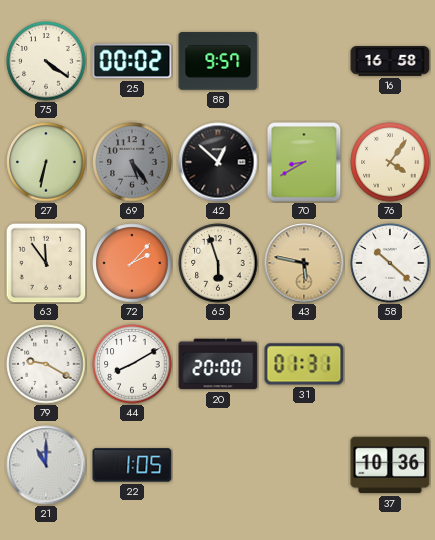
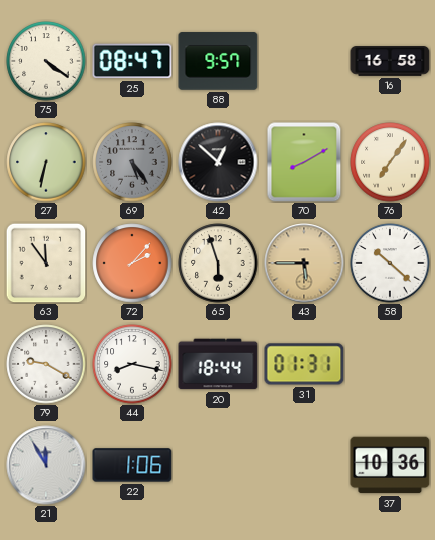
25: 00:02 -> 08:47 (132, 61)
70: 8:40 -> 8:10 (304, 162)
76: 4:06 -> 7:06 (390, 162)
43: 5:47 -> 5:45 (304, 263)
44: 8:10 -> 8:17 (132, 364)
20: 20:00 -> 18:44 (218, 364)
21: 11:00 -> 11:55 (46, 465)
22: 1:05 -> 1:06 (132, 465)
